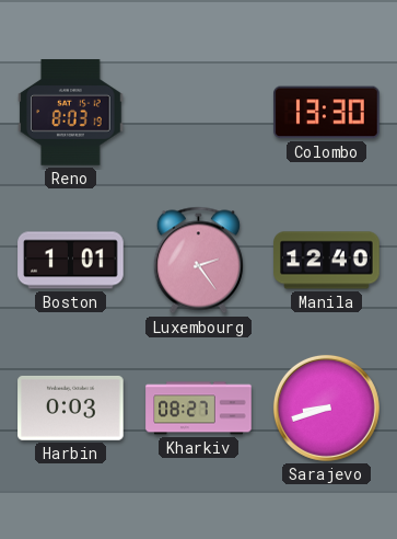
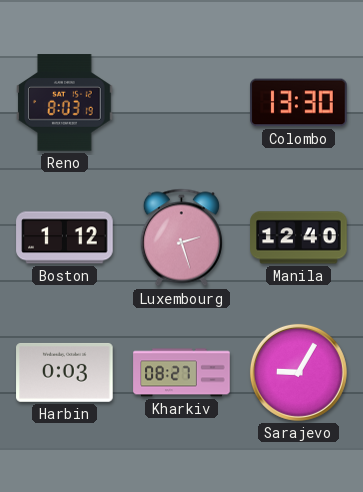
Boston: 1:01 -> 1:12 (65, 238)
Luxembourg: 2:24 -> 2:27 (181, 238)
Sarajevo: 8:42 -> 9:05 (298, 372)
